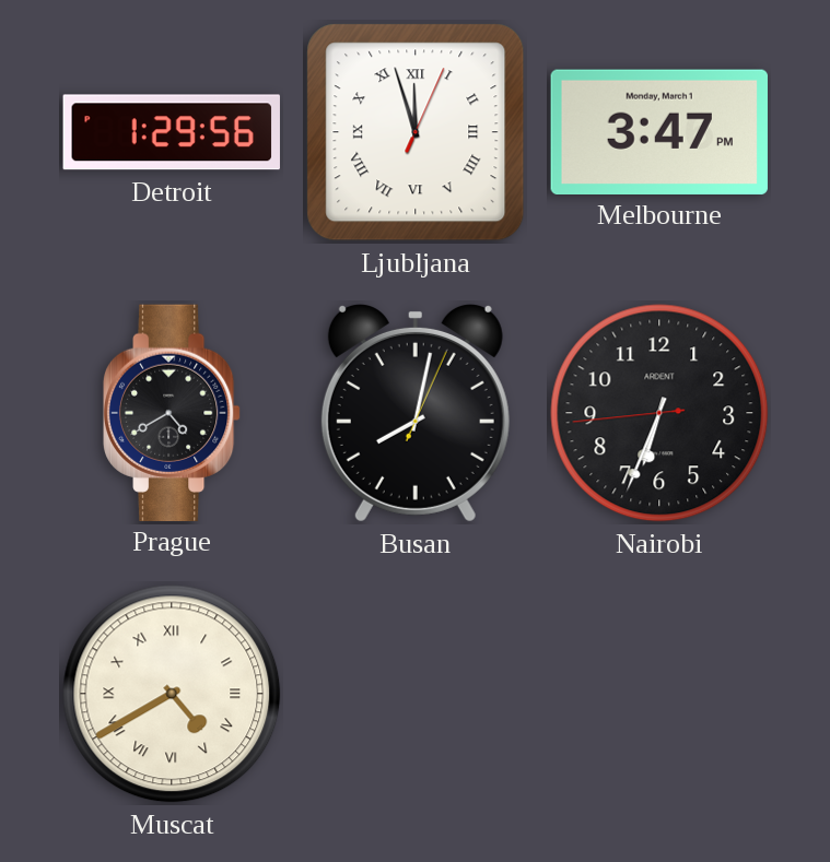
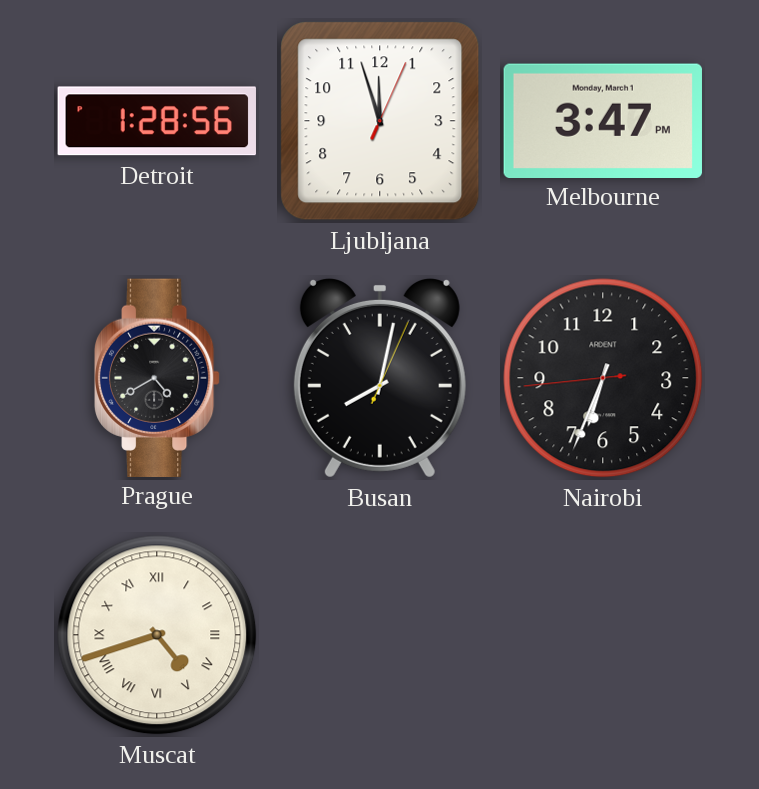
Detroit: 1:29 -> 1:28 (156, 121)
Ljubljana numerals: Roman -> Arabic (380, 121)
Muscat: 4:40 -> 4:42 (157, 635)
